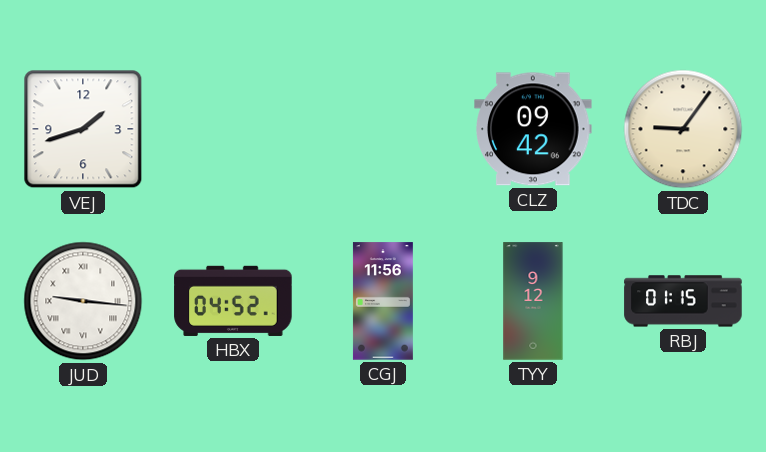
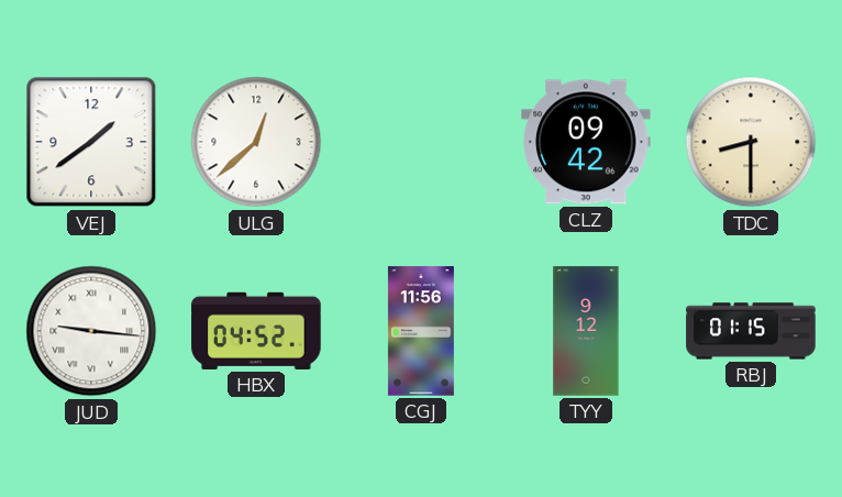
VEJ: 1:42 -> 1:39 (91, 142)
ULG: none -> 12:38 (256, 142)
TDC: 9:06 -> 8:30 (751, 142)
